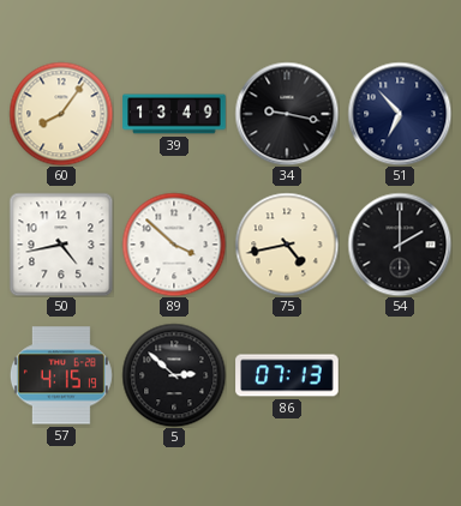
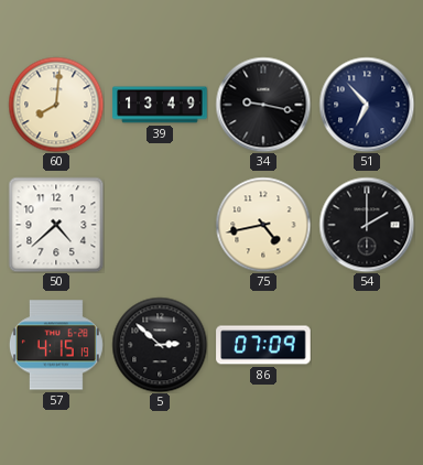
60: 8:06 -> 8:01 (56, 105)
50: 4:43 -> 4:38 (56, 225)
89: 3:52 -> none (174, 245)
86: 07:13 -> 07:09 (263, 345)
